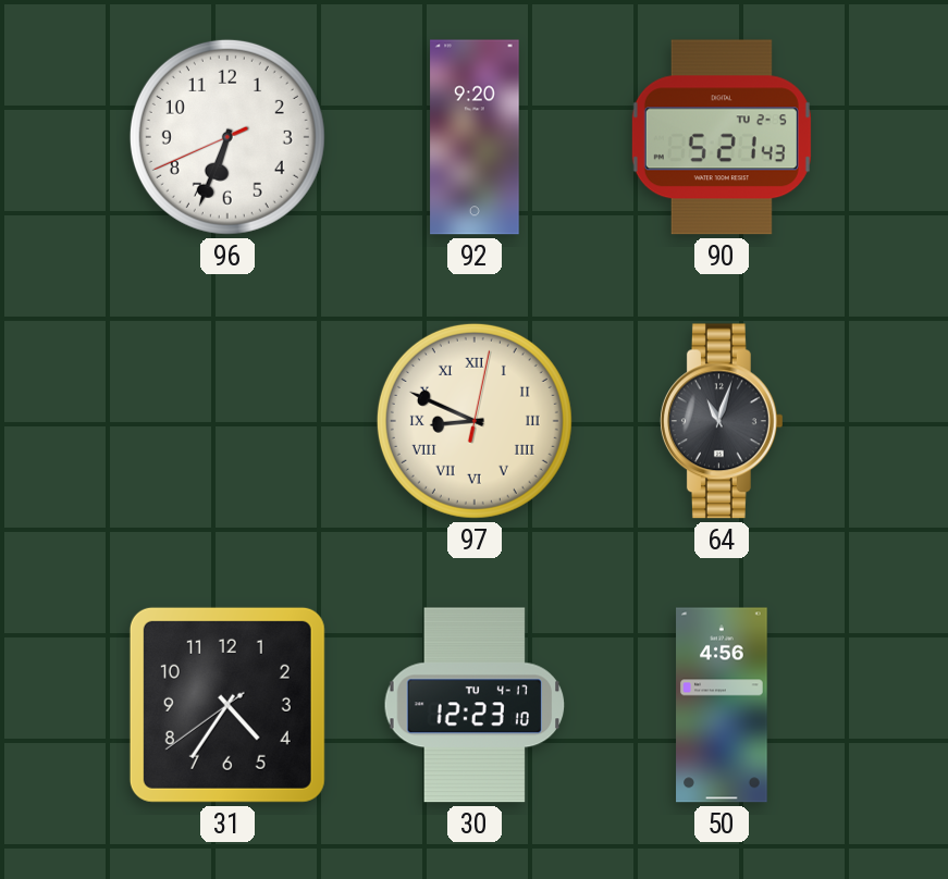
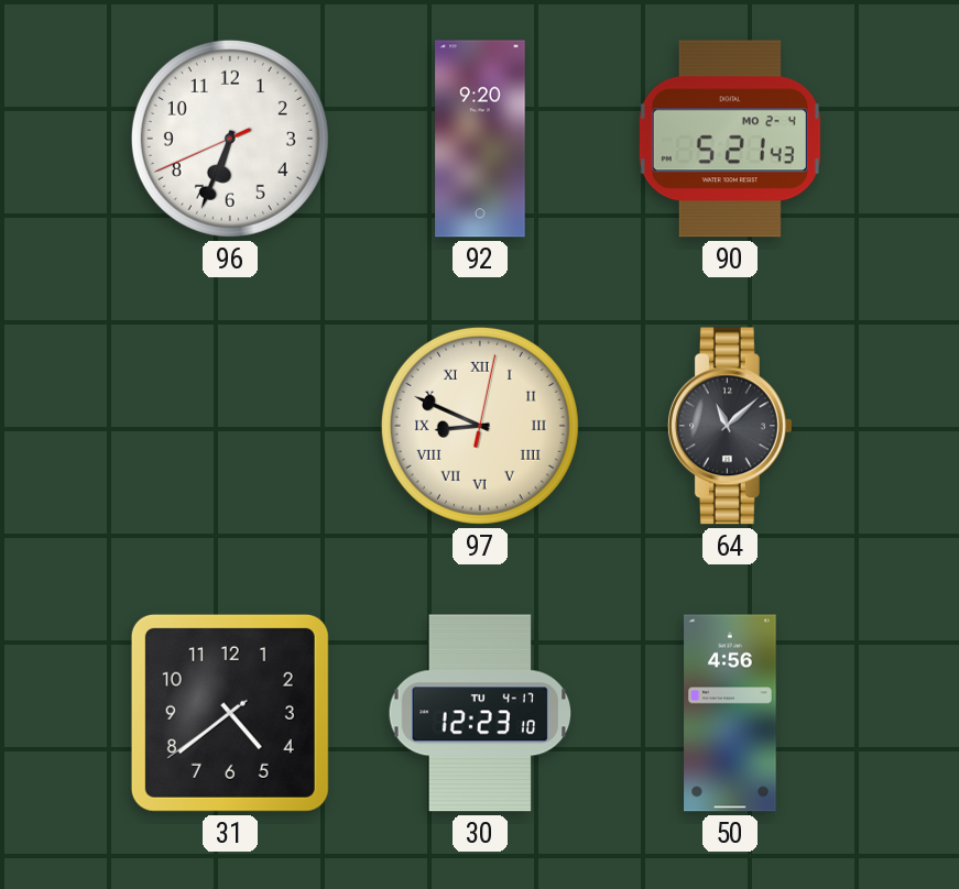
90 date: TU 2-5 -> MO 2-4 (730, 139)
64: 11:03 -> 11:08 (730, 426)
31: 4:35 -> 4:38 (230, 713)
